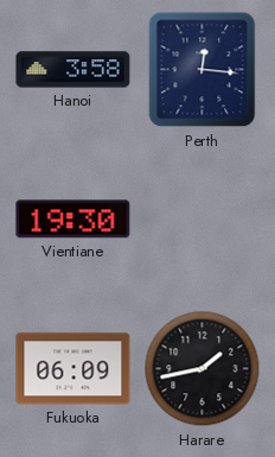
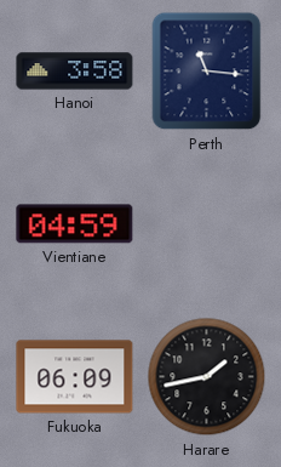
Perth: 12:16 -> 11:16 (207, 72)
Vientiane: 19:30 -> 04:59 (75, 224)
